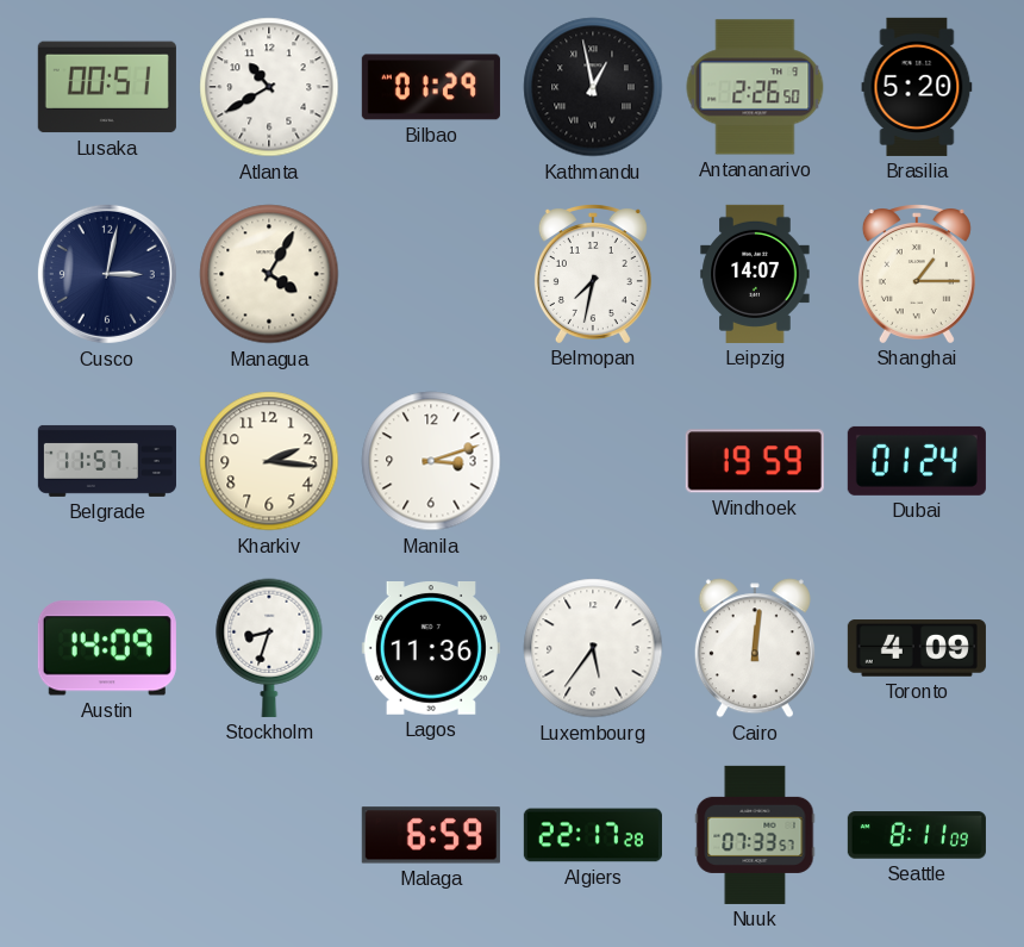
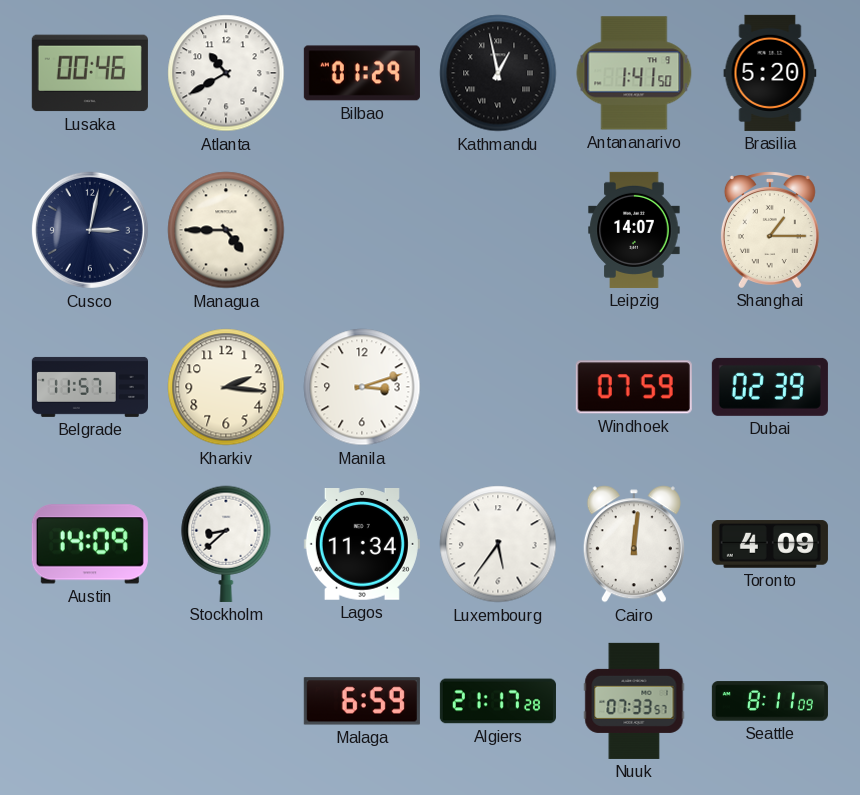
Lusaka: 00:51 -> 00:46 (90, 73)
Antananarivo: 2:26 -> 1:41 (634, 73)
Managua: 4:05 -> 4:45 (226, 230)
Belmopan: 7:32 -> none (593, 274)
Windhoek: 19:59 -> 07:59 (634, 387)
Dubai: 01:24 -> 02:39 (770, 387)
Stockholm: 8:33 -> 8:38 (226, 544)
Lagos: 11:36 -> 11:34 (362, 545)
Algiers: 22:17 -> 21:17 (498, 701)
